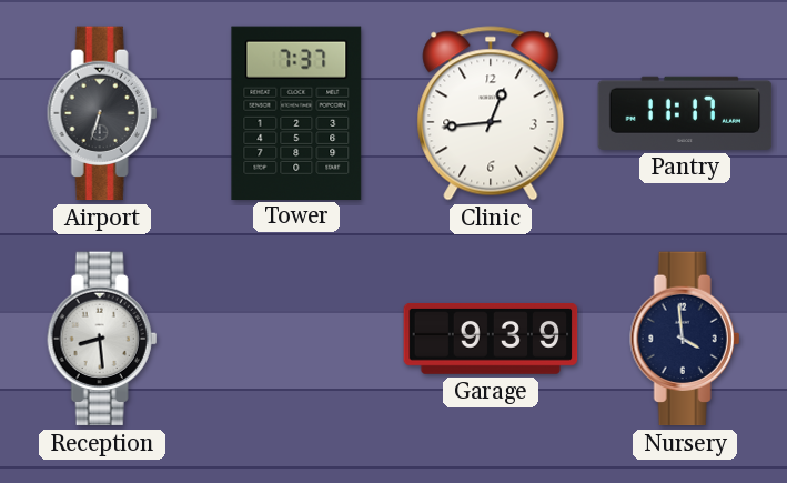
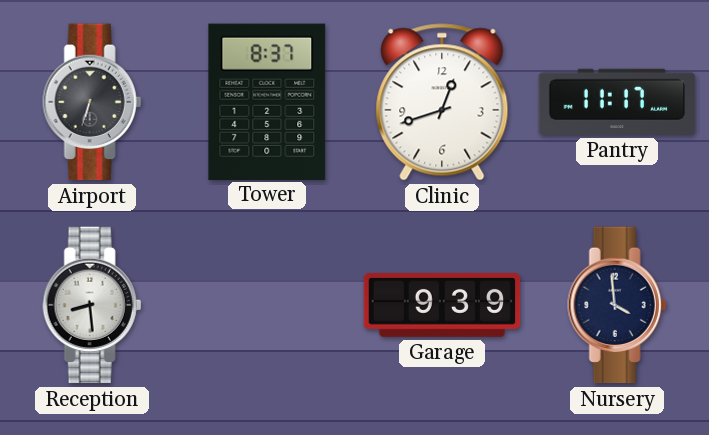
Tower: 7:37 -> 8:37 (267, 101)
Clinic: 12:44 -> 12:42 (442, 102)
